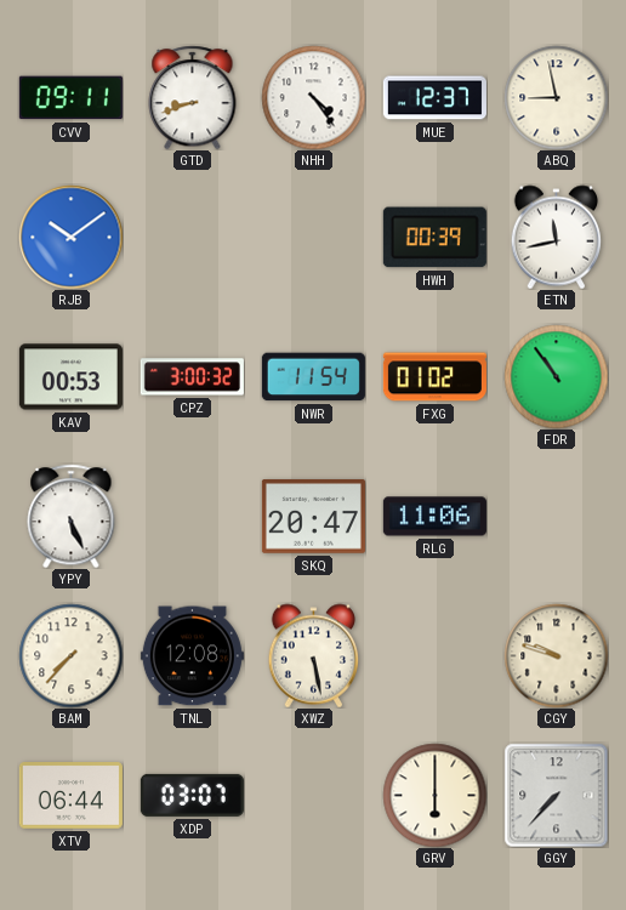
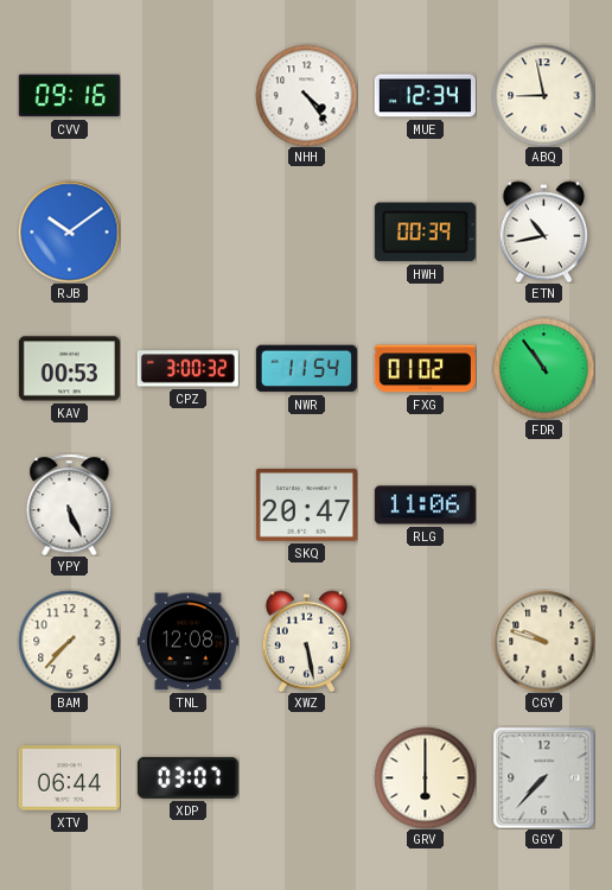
CVV: 09:11 -> 09:16 (69, 96)
GTD: 8:42 -> none (193, 97)
MUE: 12:37 -> 12:34 (425, 96)
ETN: 11:43 -> 10:43 (544, 231)
